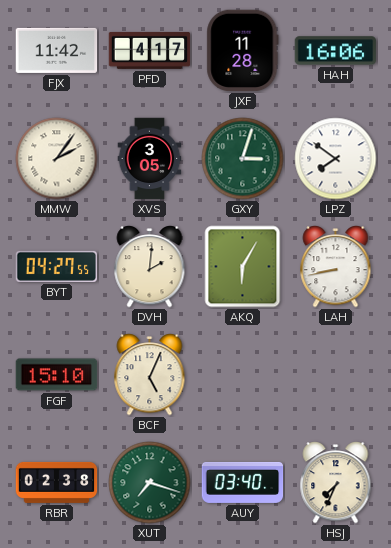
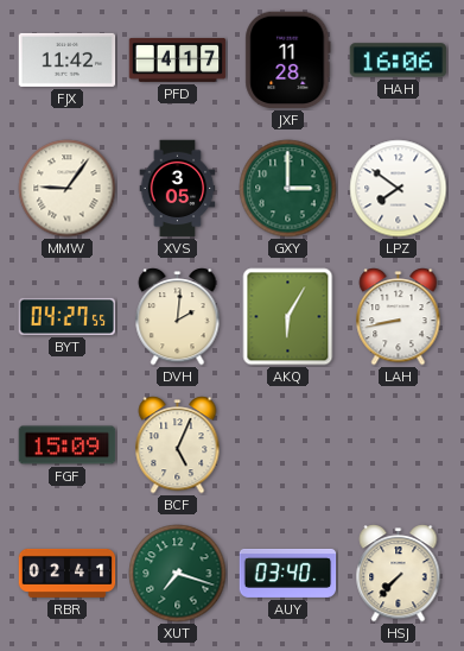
MMW: 2:06 -> 9:06 (68, 189)
GXY: 3:03 -> 3:00 (288, 189)
FGF: 15:10 -> 15:09 (68, 445)
RBR: 02:38 -> 02:41 (68, 573)
HSJ: 7:34 -> 7:37 (399, 574)
